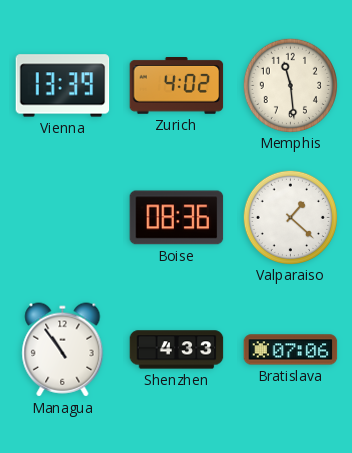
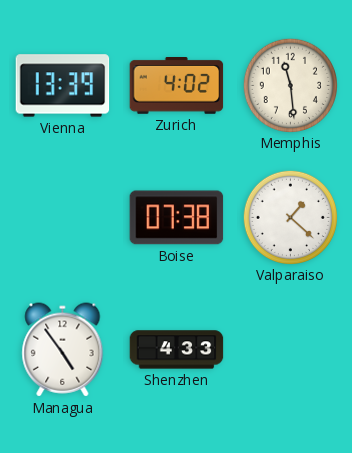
Boise: 08:36 -> 07:38 (177, 218)
Managua: 10:54 -> 4:54 (63, 350)
Bratislava: 07:06 -> none (291, 350)
